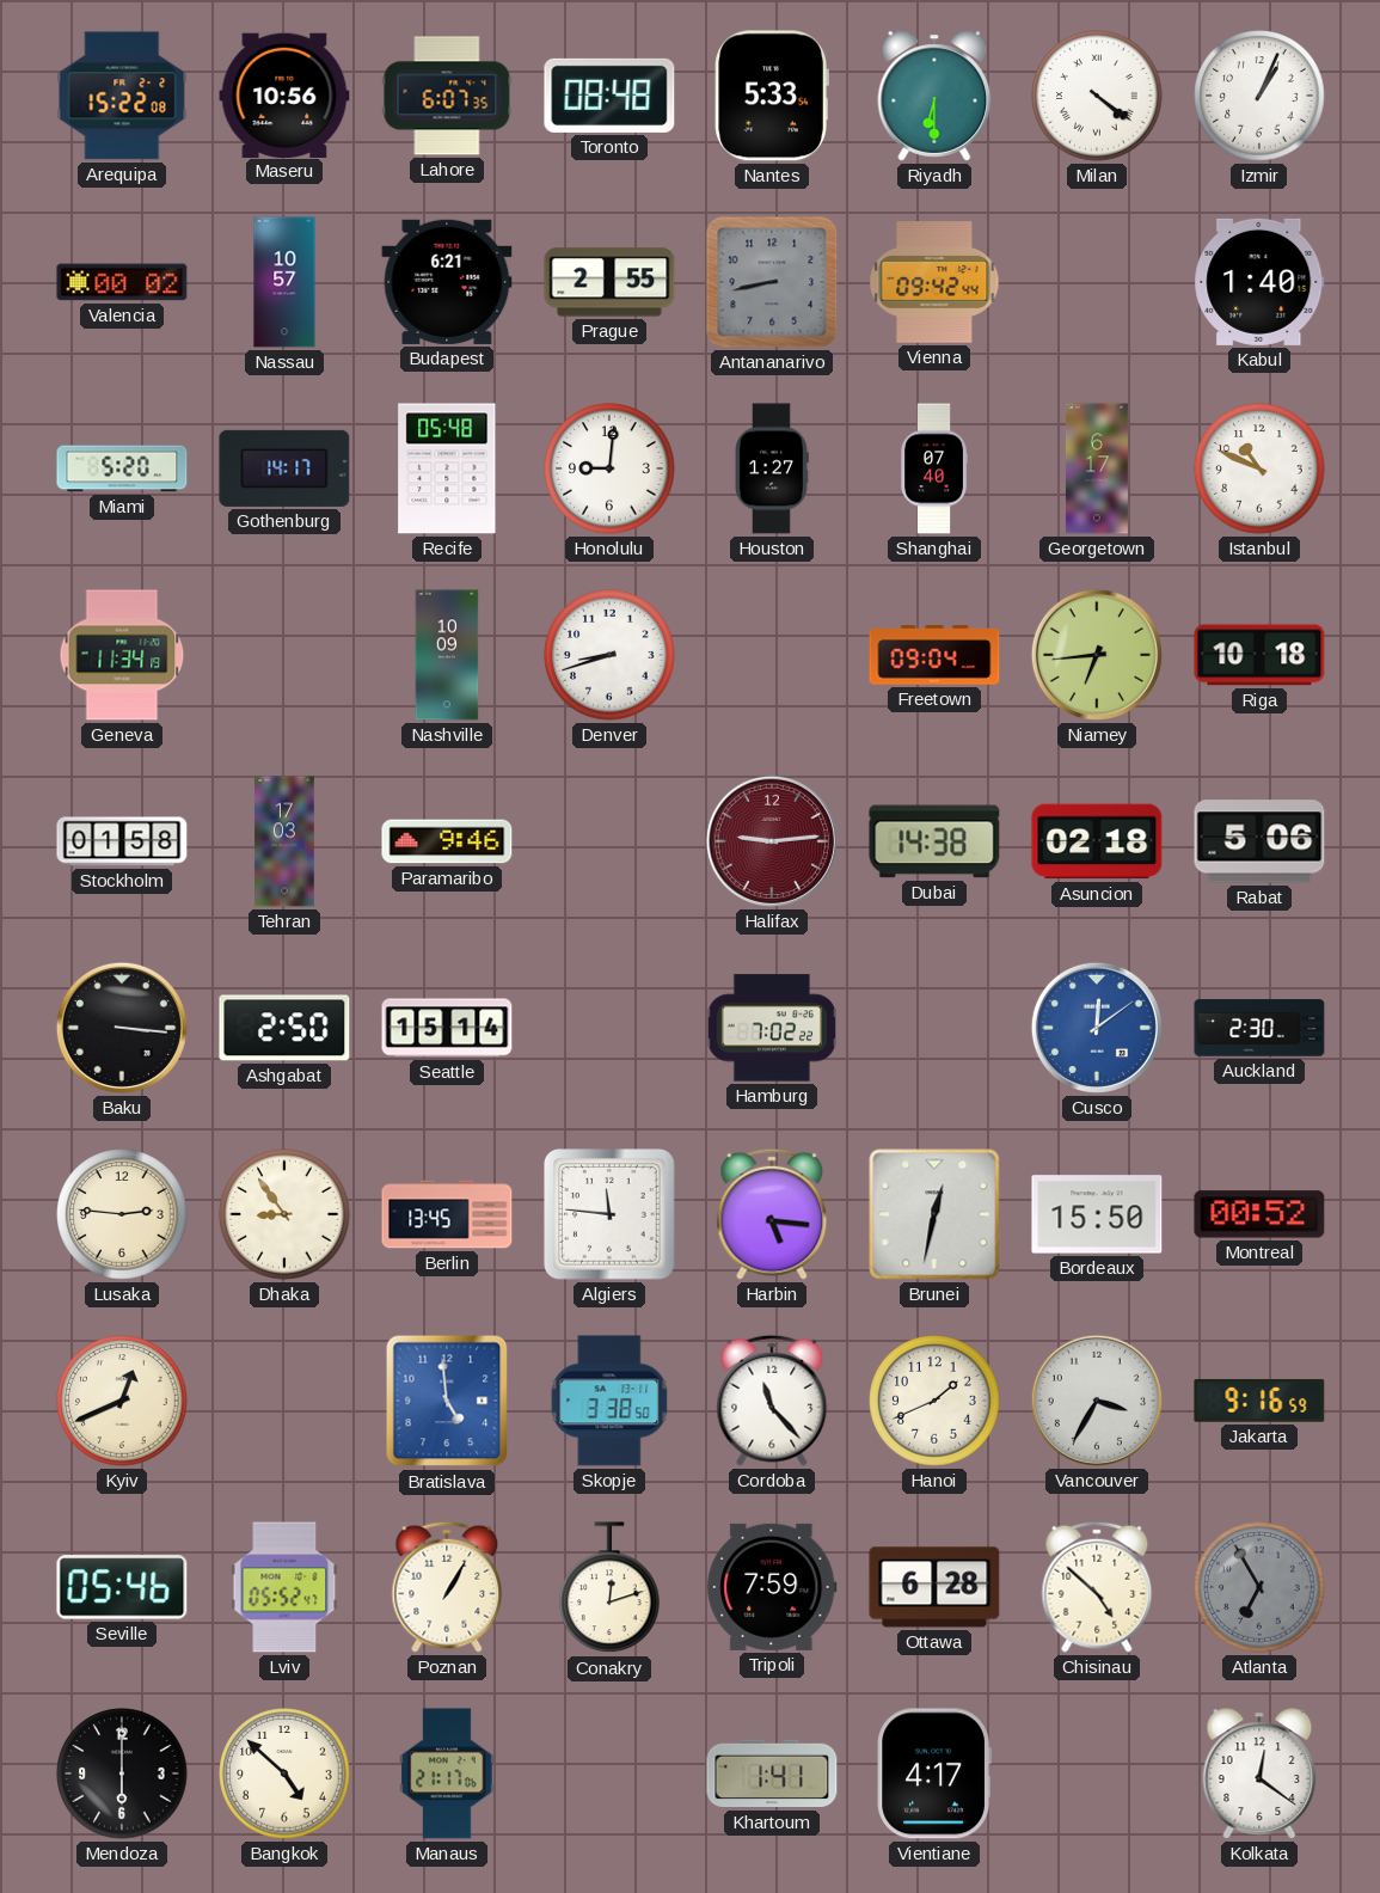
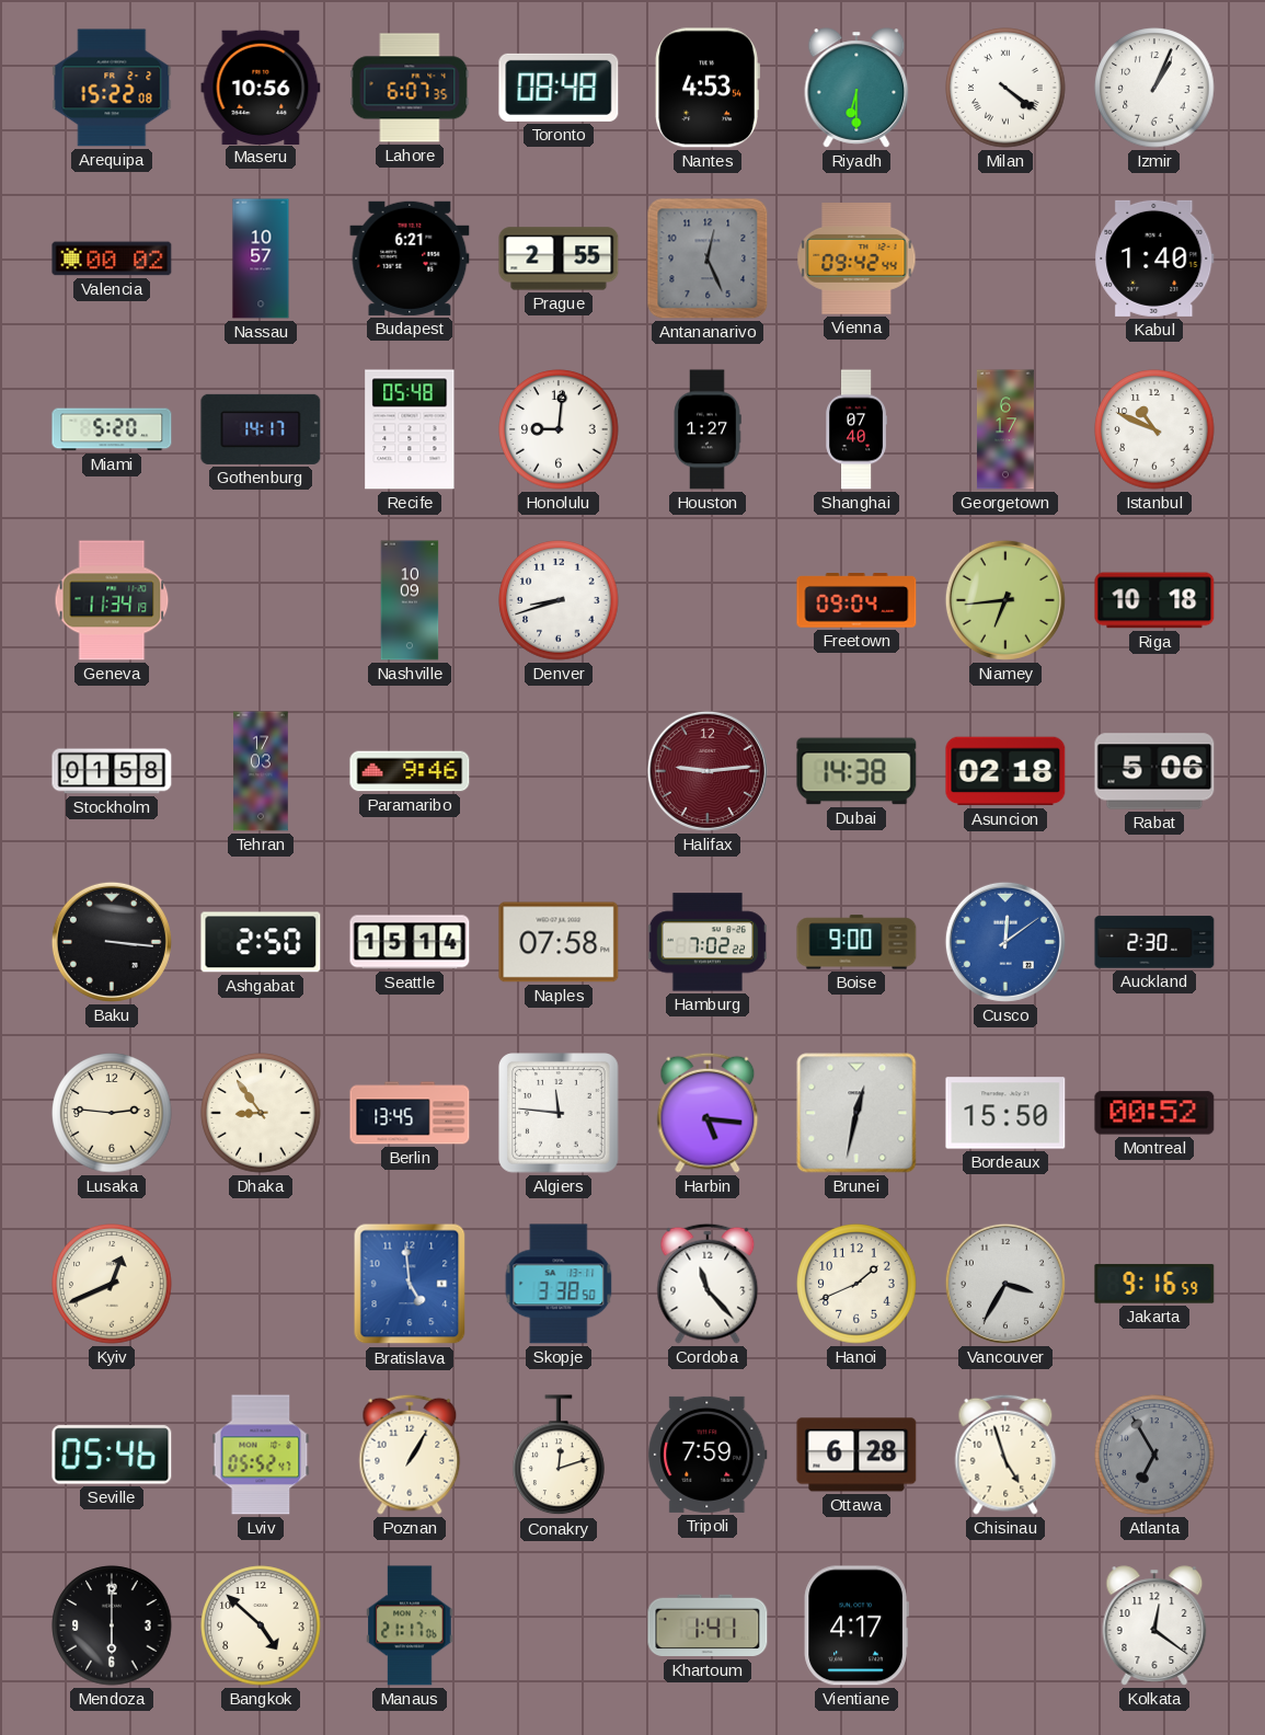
Nantes: 5:33 -> 4:53 (708, 88)
Antananarivo: 8:43 -> 12:26 (708, 258)
Naples: none -> 07:58 (559, 942)
Boise: none -> 9:00 (856, 942)
Chisinau: 4:52 -> 4:57 (1005, 1455)
